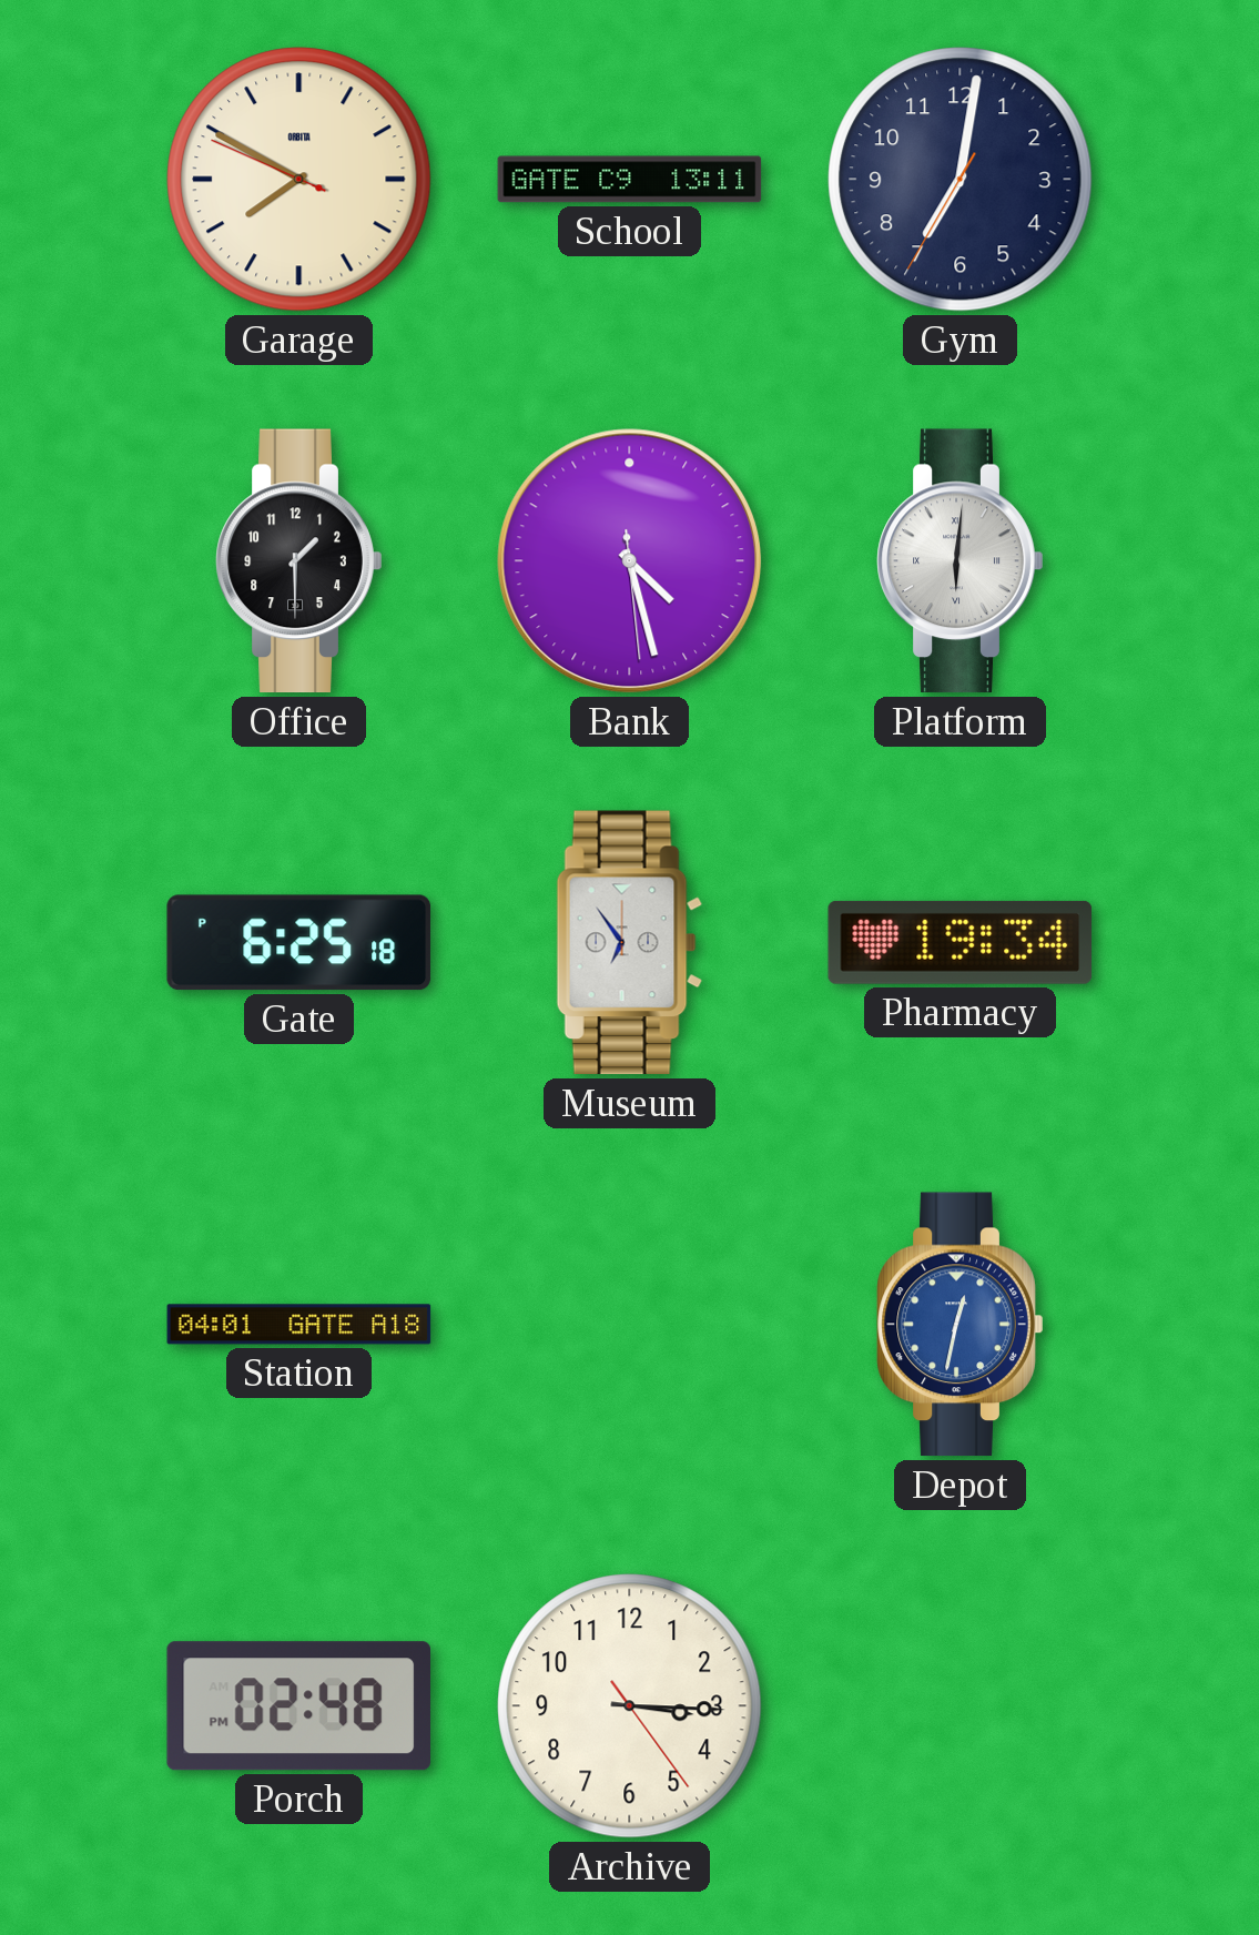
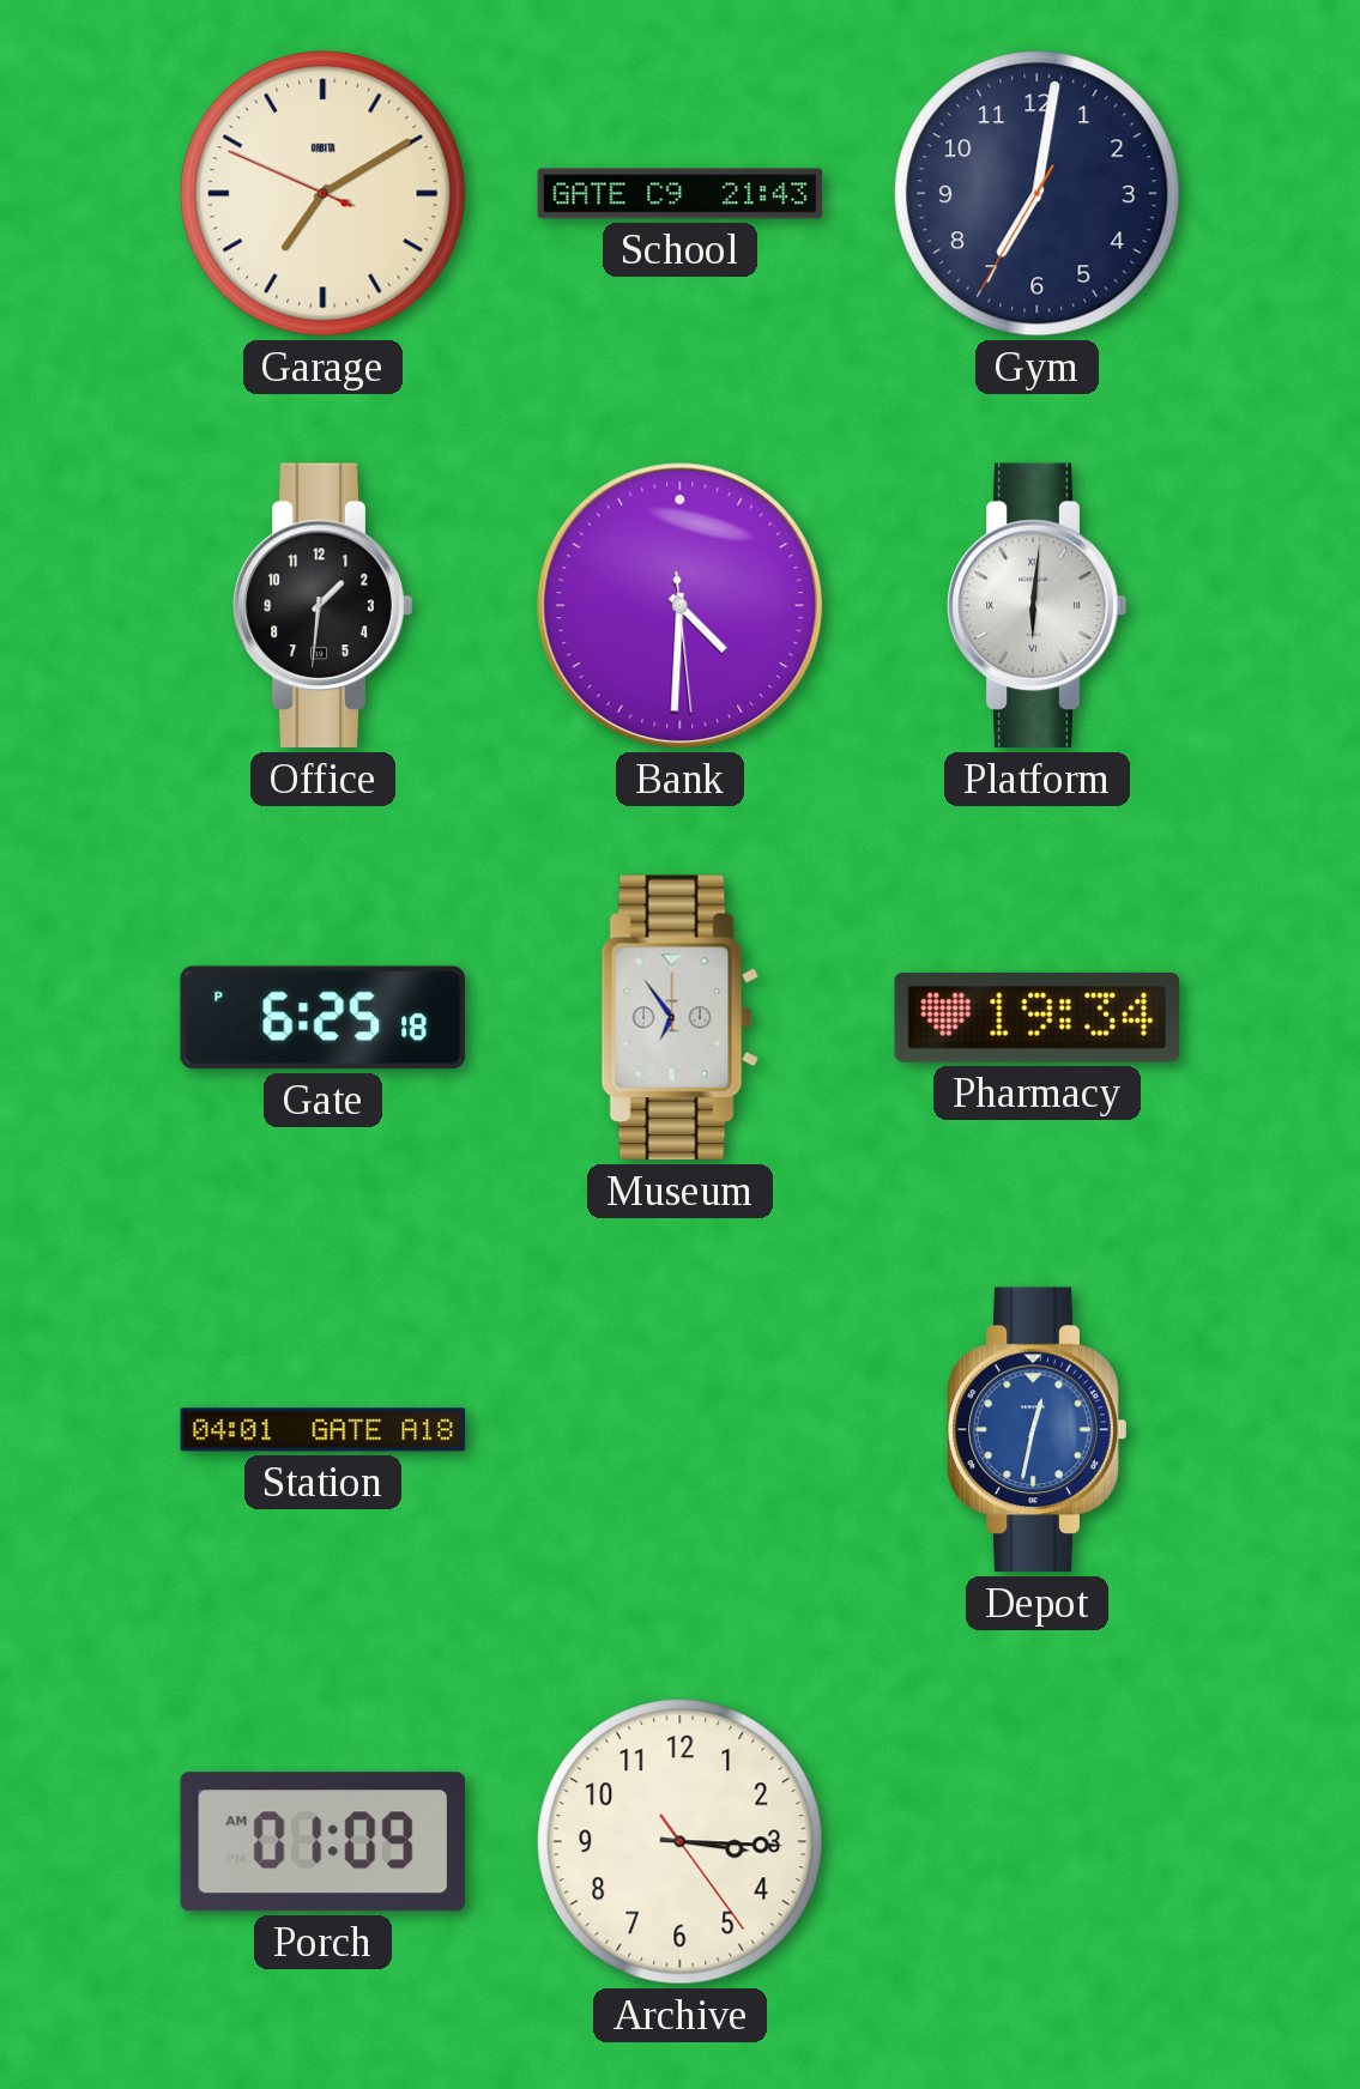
Garage: 7:49 -> 7:09 (324, 194)
School: 13:11 -> 21:43 (681, 194)
Office: 1:30 -> 1:31 (324, 606)
Bank: 4:27 -> 4:30 (681, 606)
Porch: 02:48 -> 01:09 (322, 1842)
